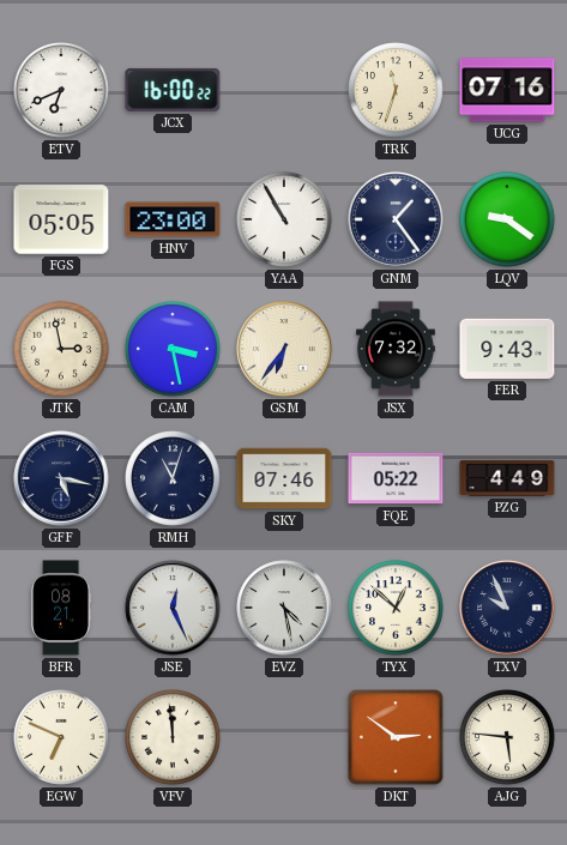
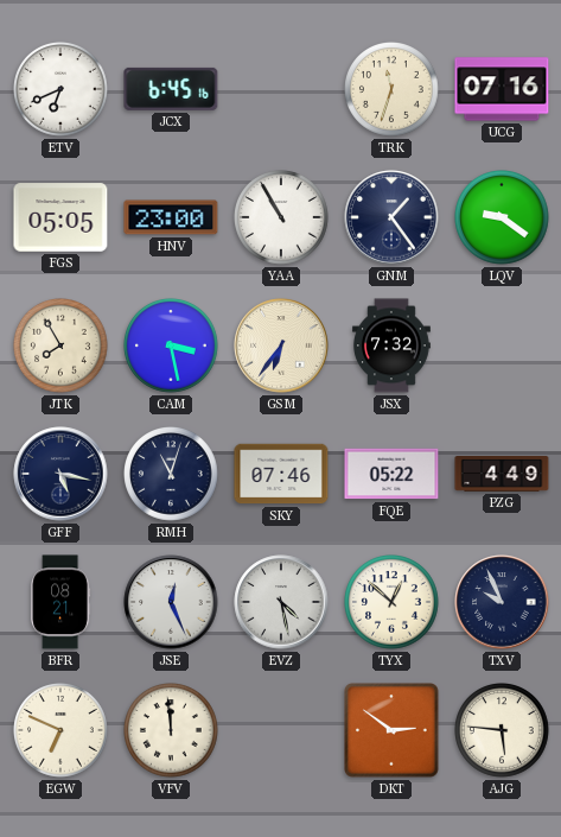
JCX: 16:00 -> 6:45 (171, 89)
JTK: 2:58 -> 7:55 (62, 347)
FER: 9:43 -> none (507, 349)
